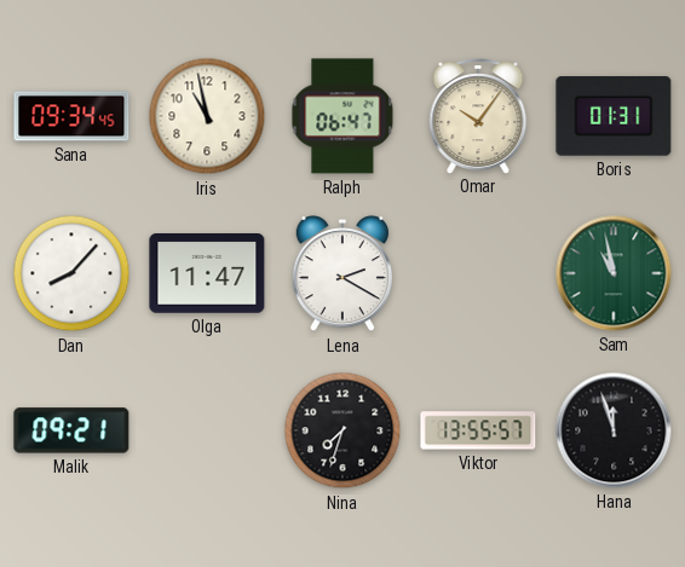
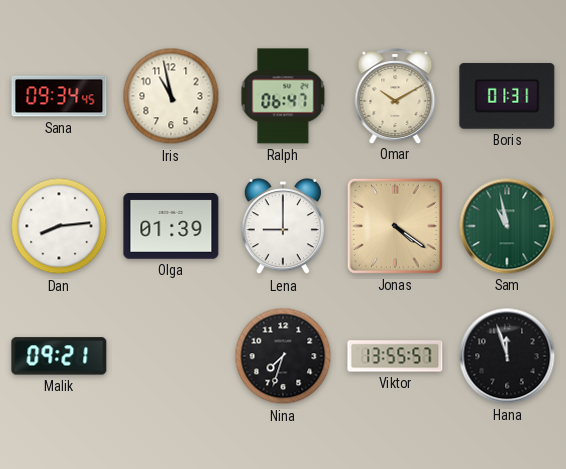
Omar: 10:06 -> 10:10 (395, 96)
Dan: 8:07 -> 8:14 (59, 226)
Olga: 11:47 -> 01:39 (171, 227)
Lena: 2:20 -> 9:00 (282, 227)
Jonas: none -> 4:21 (395, 226)
